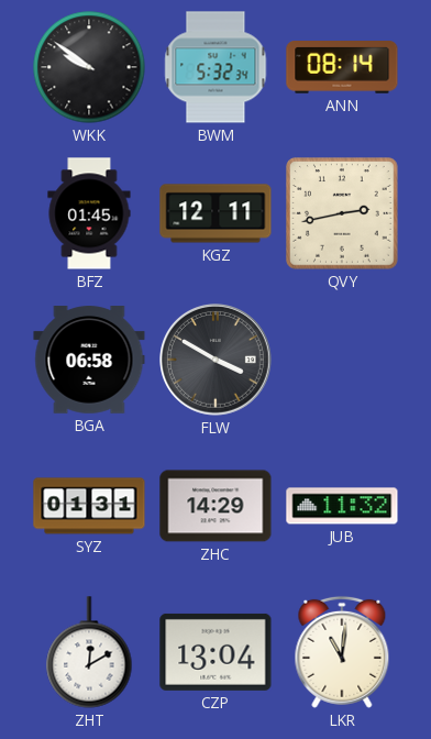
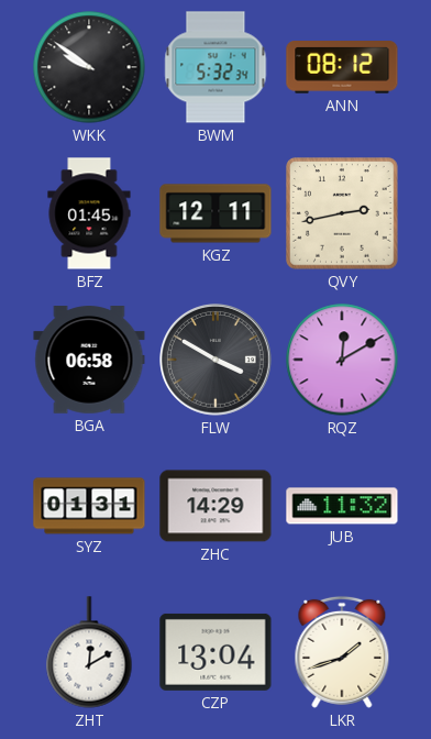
ANN: 08:14 -> 08:12 (342, 67)
RQZ: none -> 12:10 (342, 360)
LKR: 11:01 -> 1:42 (342, 652)
